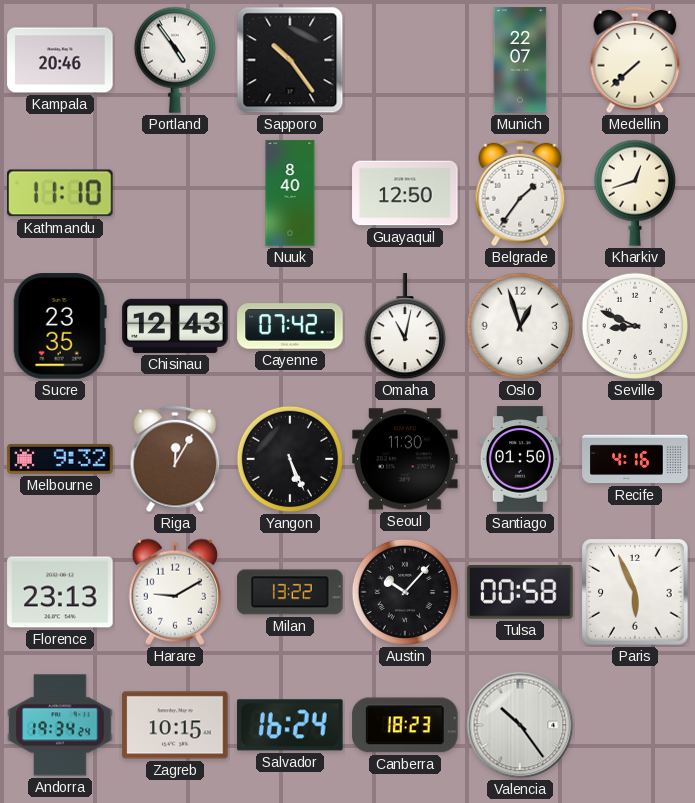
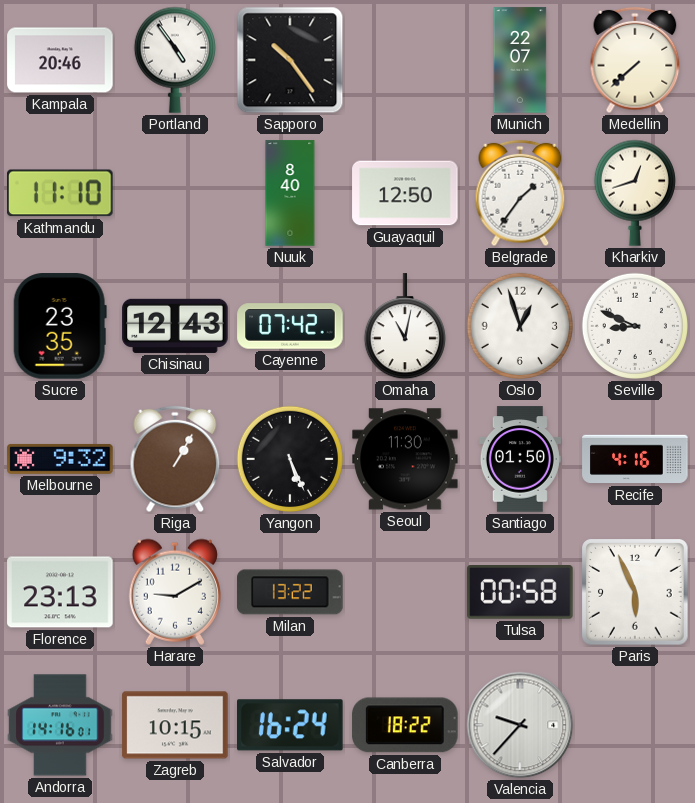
Riga: 12:05 -> 1:05 (175, 459)
Austin: 10:07 -> none (405, 592)
Andorra: 19:34 -> 14:16 (60, 725)
Canberra: 18:23 -> 18:22 (405, 725)
Valencia: 10:24 -> 9:37 (520, 725)
